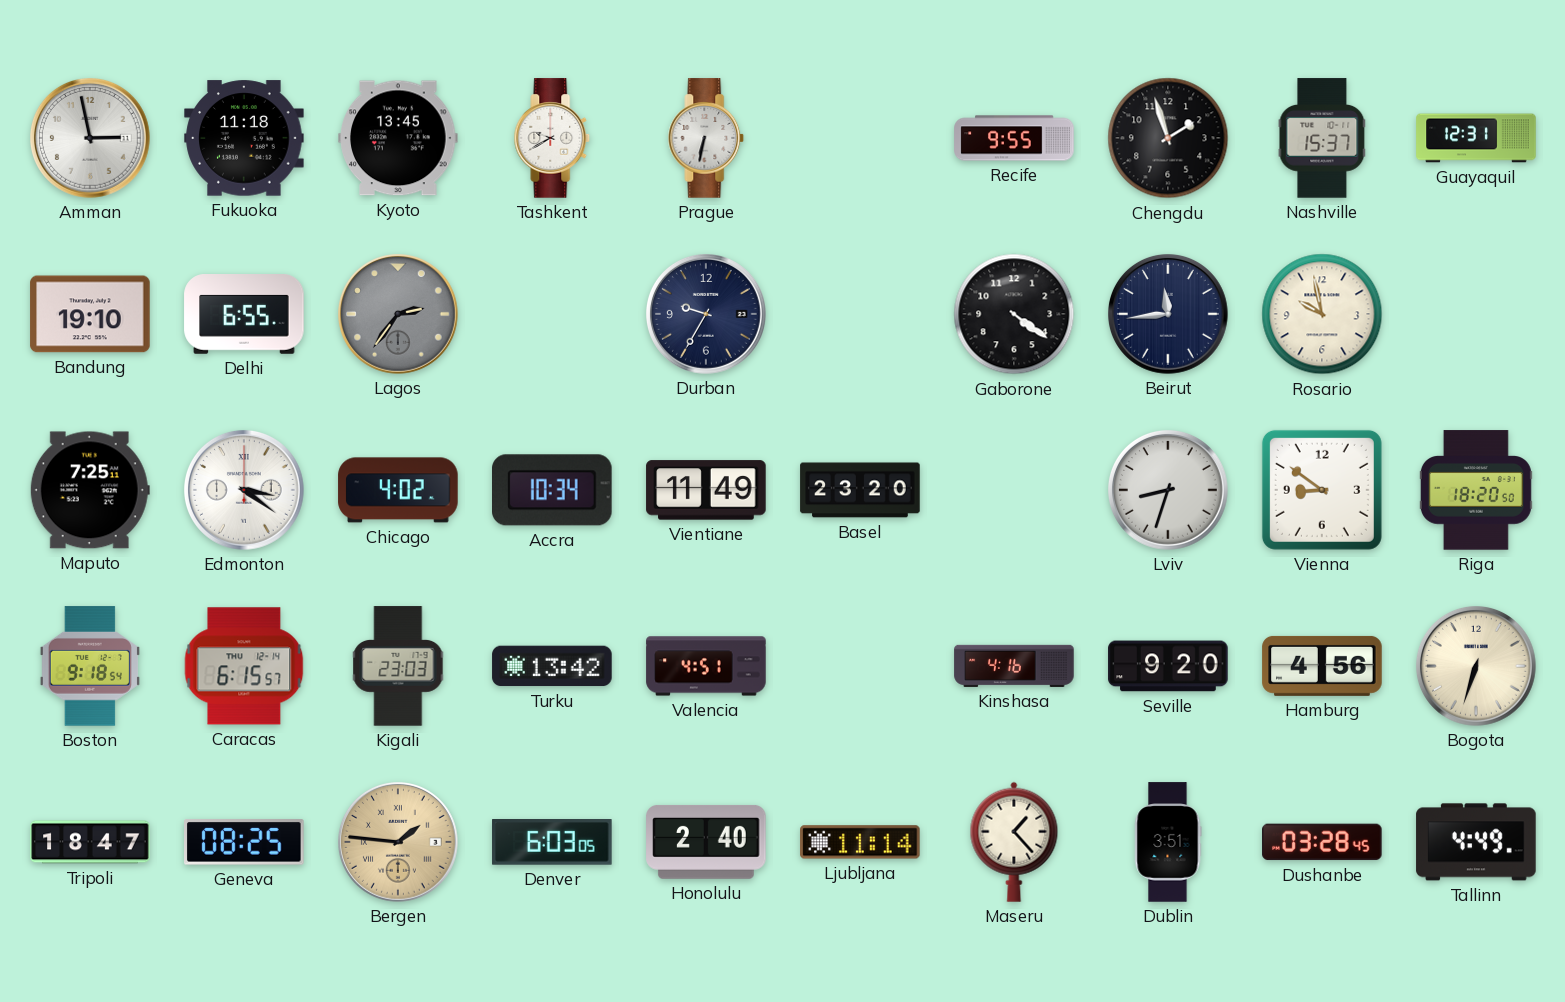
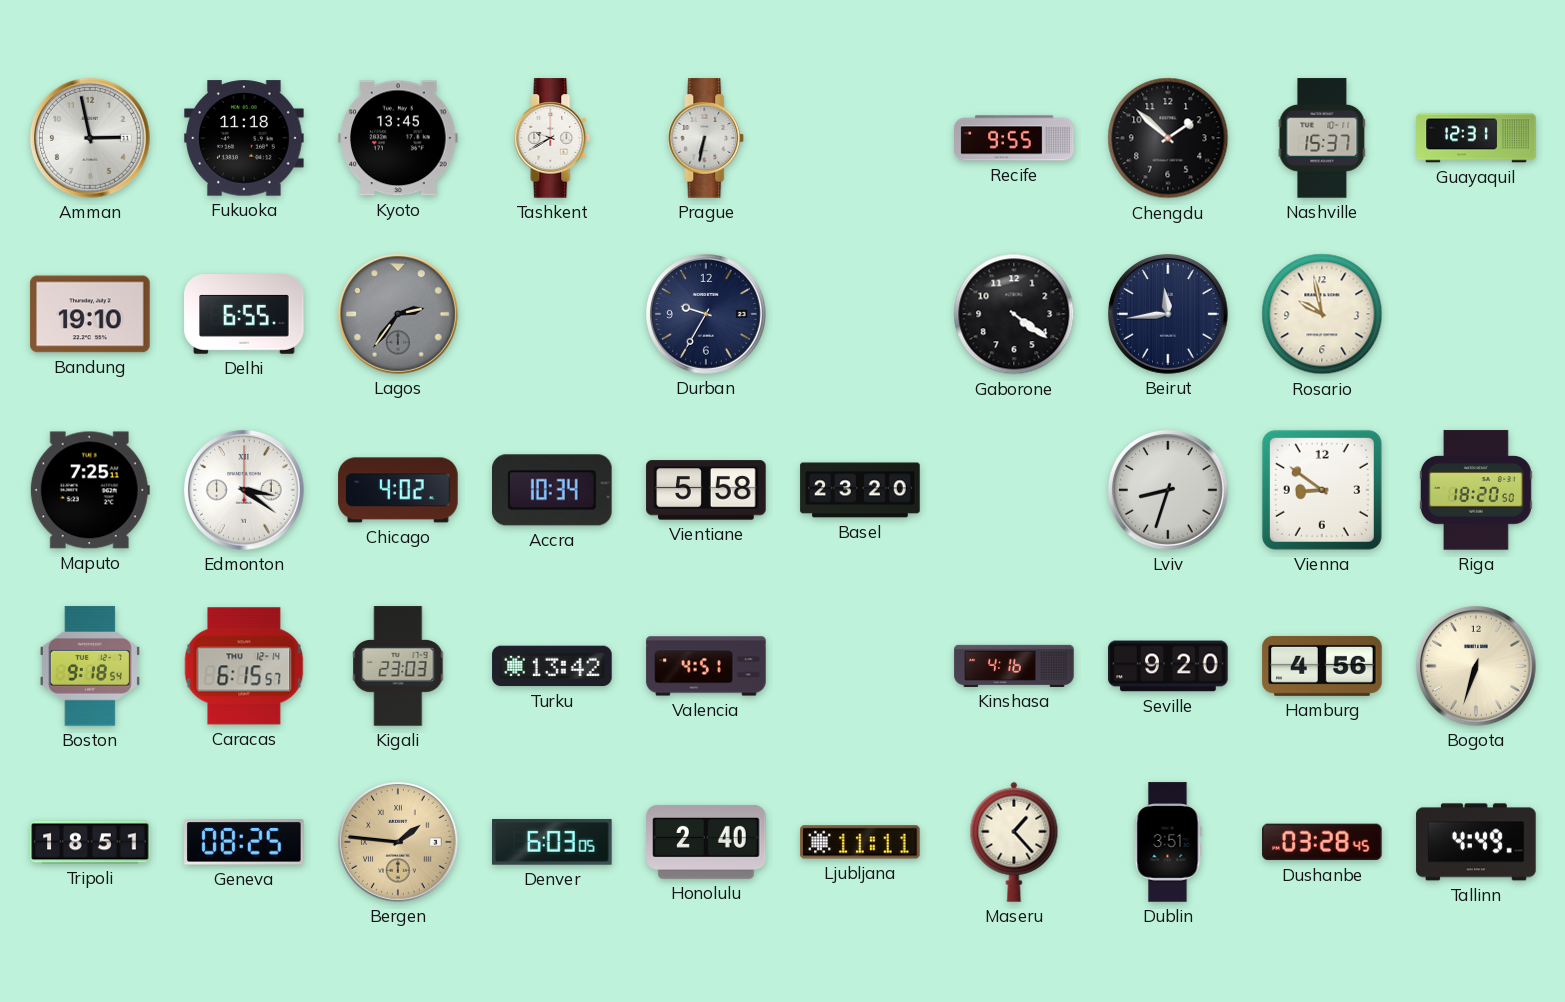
Chengdu: 1:57 -> 1:52 (1168, 138)
Vientiane: 11:49 -> 5:58 (706, 490)
Tripoli: 18:47 -> 18:51 (90, 842)
Ljubljana: 11:14 -> 11:11 (860, 842)
